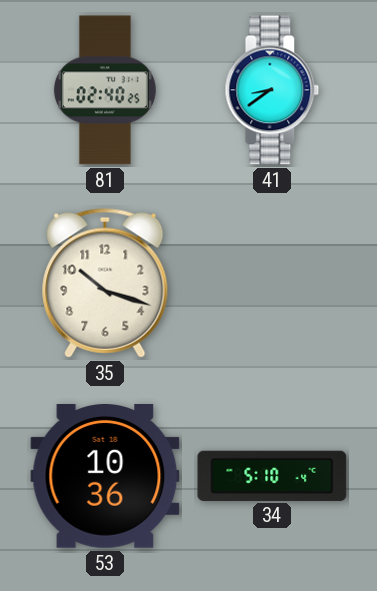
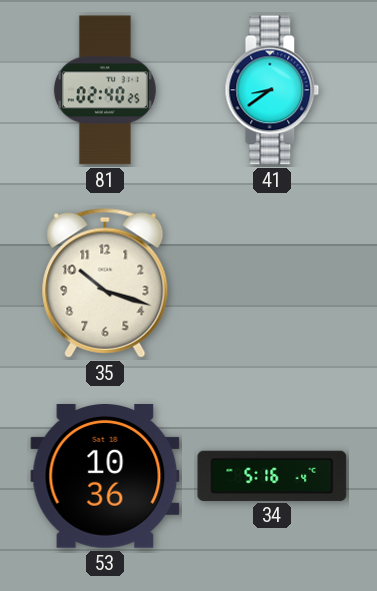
34: 5:10 -> 5:16 (272, 475)
